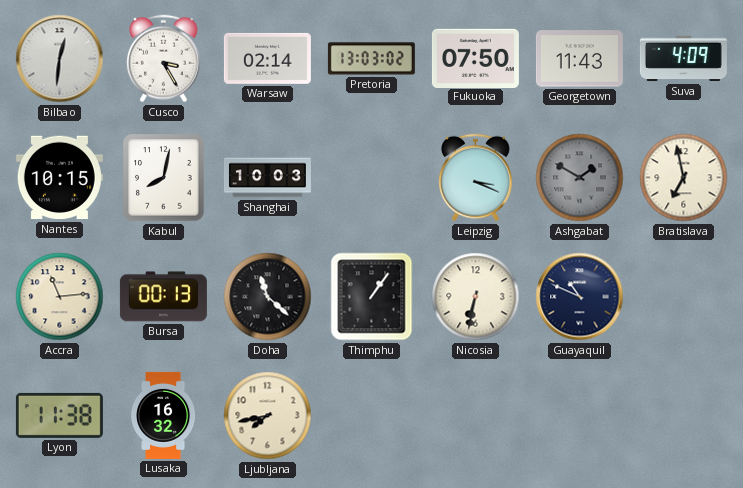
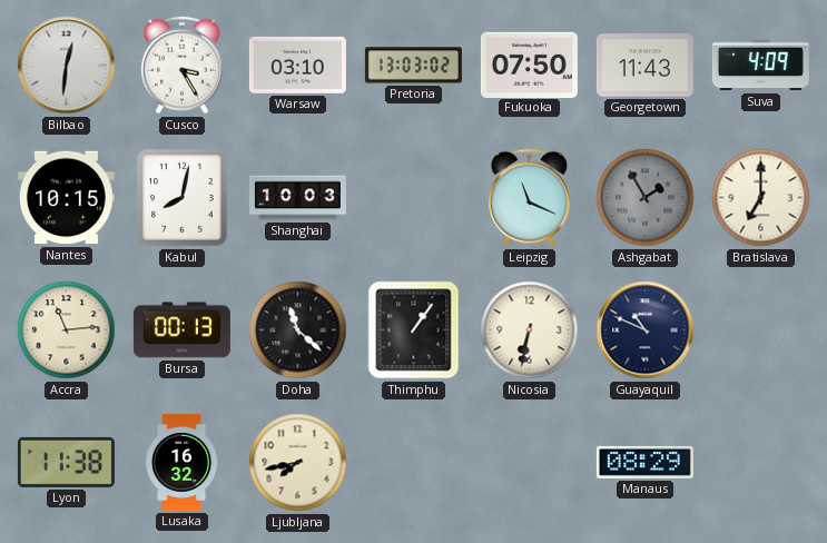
Warsaw: 02:14 -> 03:10 (297, 65)
Leipzig: 3:19 -> 11:19 (529, 198)
Ashgabat: 1:50 -> 1:55 (646, 198)
Bratislava: 6:58 -> 7:00 (761, 198)
Manaus: none -> 08:29 (644, 462)
